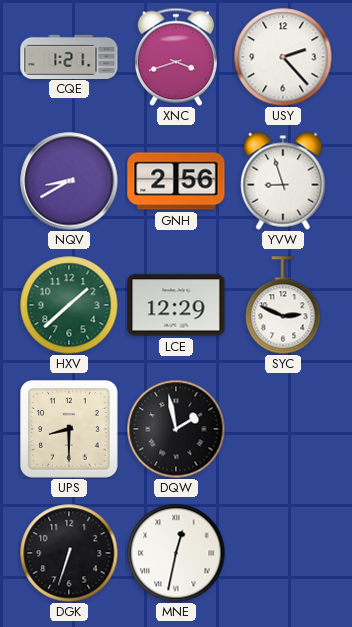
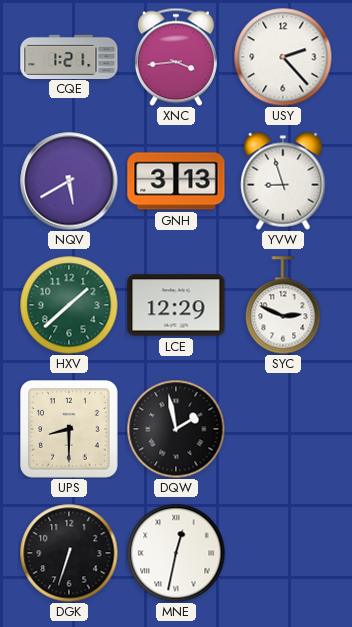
XNC: 3:42 -> 3:44 (176, 57)
NQV: 8:40 -> 5:40 (69, 181)
GNH: 2:56 -> 3:13 (176, 181)
